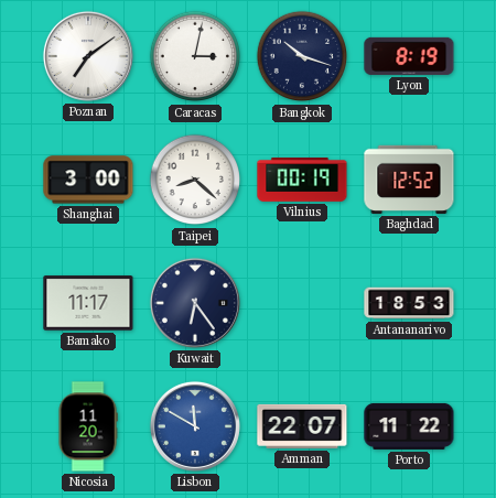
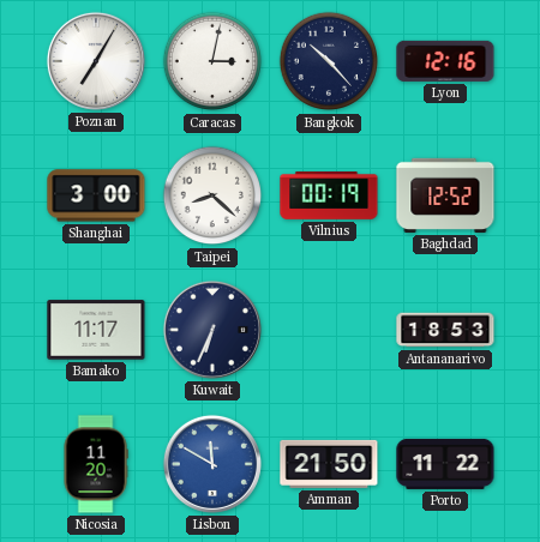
Poznan: 7:09 -> 7:05 (96, 61)
Bangkok: 10:18 -> 10:23 (329, 61)
Lyon: 8:19 -> 12:16 (445, 61)
Kuwait: 6:24 -> 6:34 (212, 330)
Amman: 22:07 -> 21:50 (329, 464)
